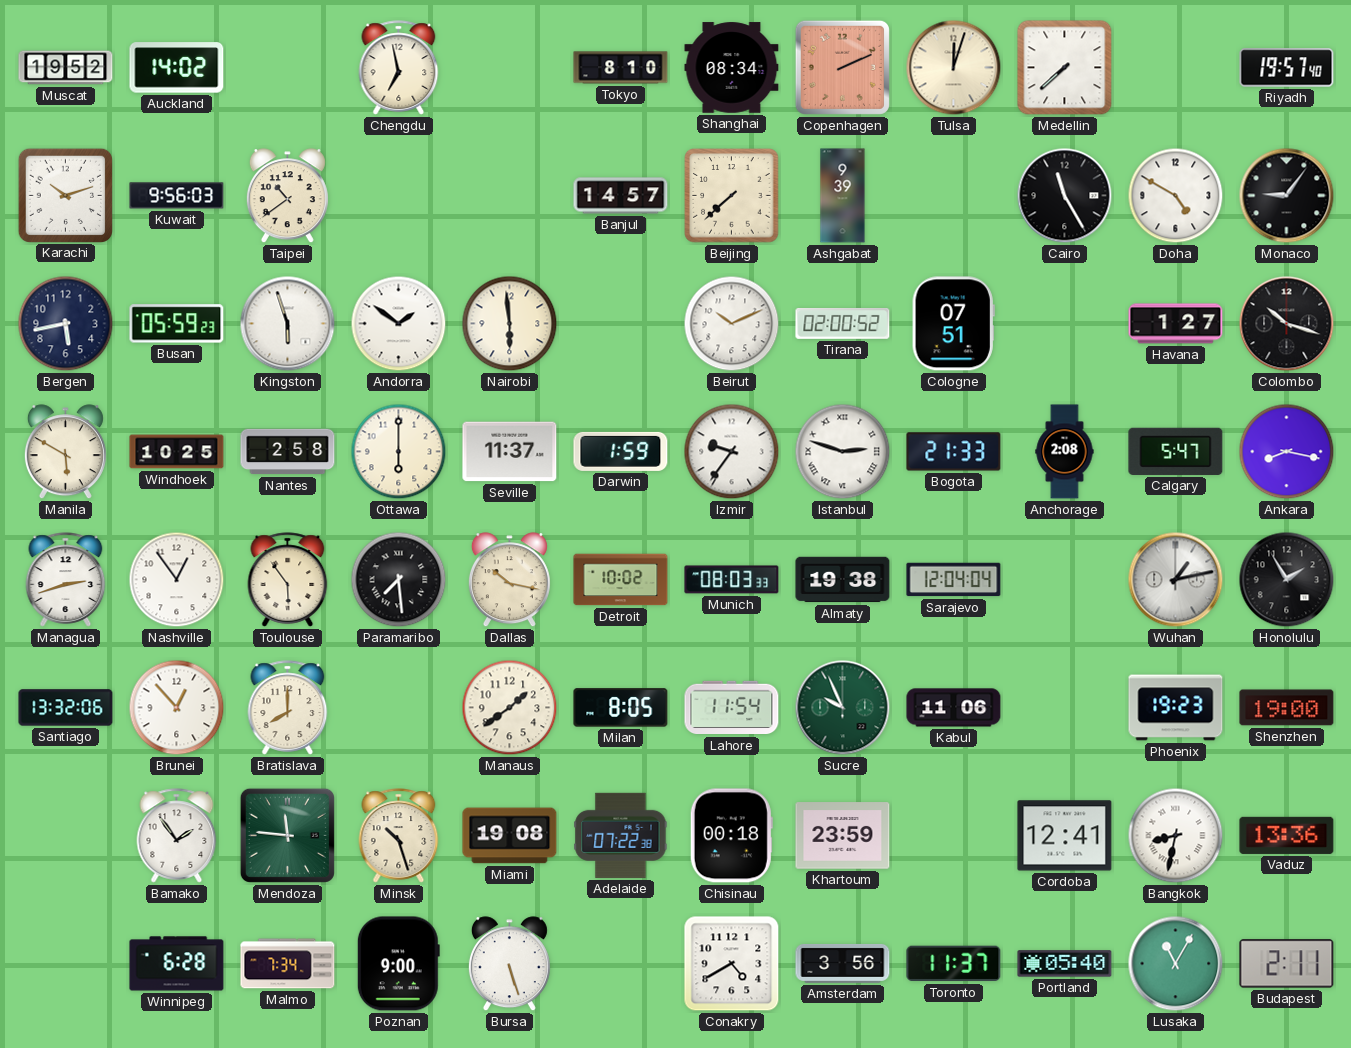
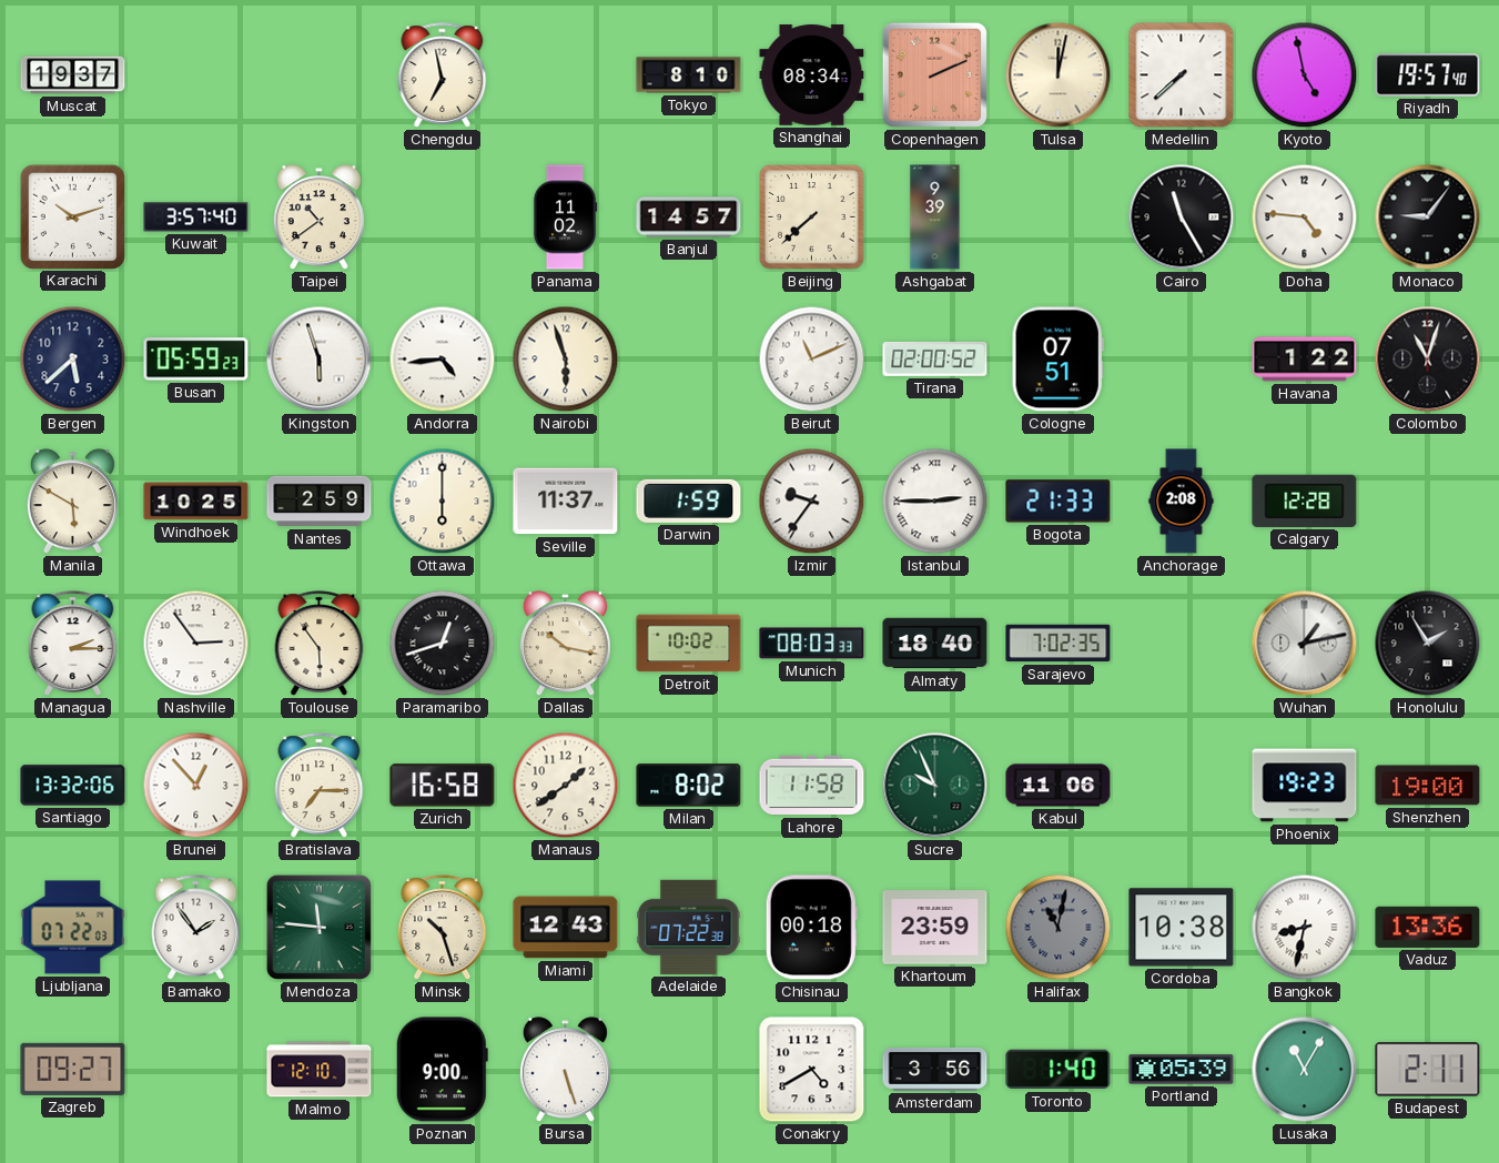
Muscat: 19:52 -> 19:37 (73, 75)
Auckland: 14:02 -> none (177, 68)
Tulsa: 12:03 -> 12:02 (1059, 75)
Kyoto: none -> 4:58 (1305, 75)
Kuwait: 9:56 -> 3:57 (196, 218)
Panama: none -> 11:02 (565, 218)
Doha: 4:50 -> 4:46 (1305, 218)
Bergen: 5:43 -> 5:38 (73, 360)
Andorra: 1:51 -> 4:44 (443, 360)
Nairobi: 5:59 -> 5:57 (566, 360)
Beirut: 10:11 -> 11:11 (812, 360)
Havana: 1:27 -> 1:22 (1305, 360)
Colombo: 10:18 -> 11:03 (1428, 360)
Nantes: 2:58 -> 2:59 (320, 502)
Istanbul: 2:48 -> 2:45 (935, 502)
Calgary: 5:47 -> 12:28 (1305, 500)
Ankara: 8:17 -> none (1287, 452)
Managua: 2:42 -> 2:15 (73, 644)
Nashville: 12:54 -> 2:54 (196, 644)
Paramaribo: 7:29 -> 12:42 (443, 644)
Almaty: 19:38 -> 18:40 (935, 644)
Sarajevo: 12:04 -> 7:02 (1059, 644)
Bratislava: 8:00 -> 7:15 (320, 786)
Zurich: none -> 16:58 (443, 786)
Milan: 8:05 -> 8:02 (689, 786)
Lahore: 11:54 -> 11:58 (812, 786)
Ljubljana: none -> 07:22 (73, 928)
Miami: 19:08 -> 12:43 (566, 928)
Halifax: none -> 11:02 (1059, 928)
Cordoba: 12:41 -> 10:38 (1182, 928)
Zagreb: none -> 09:27 (73, 1069)
Winnipeg: 6:28 -> none (177, 964)
Malmo: 7:34 -> 12:10 (320, 1070)
Toronto: 11:37 -> 1:40 (1059, 1070)
Portland: 05:40 -> 05:39 (1182, 1070)
